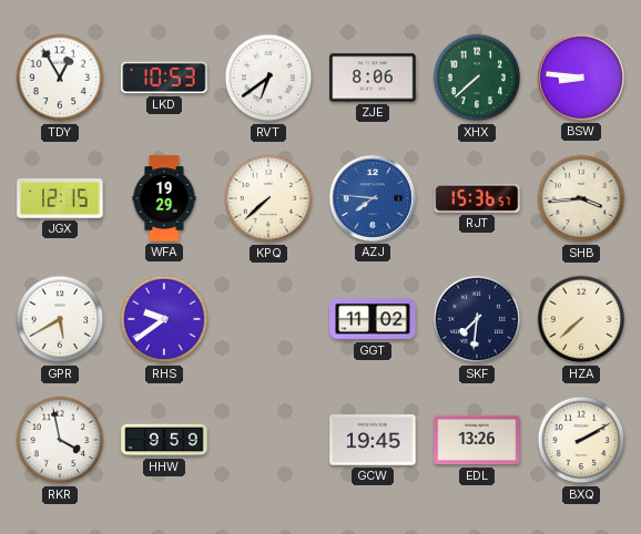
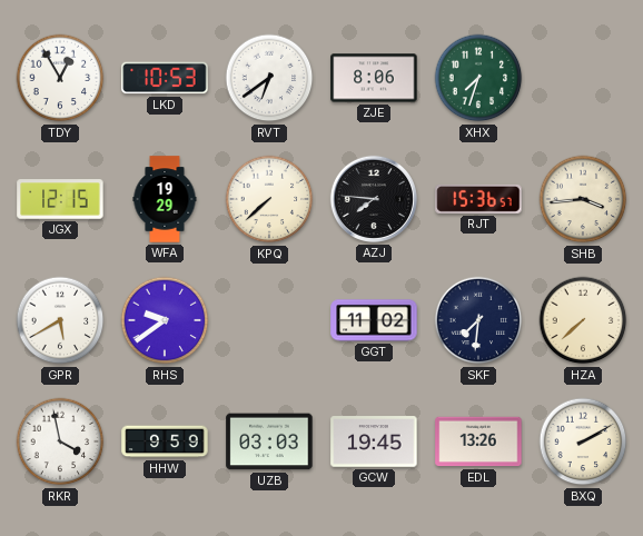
XHX: 7:38 -> 7:33 (478, 78)
BSW: 8:46 -> none (581, 78)
AZJ dial: blue -> black (374, 199)
UZB: none -> 03:03 (269, 441)
